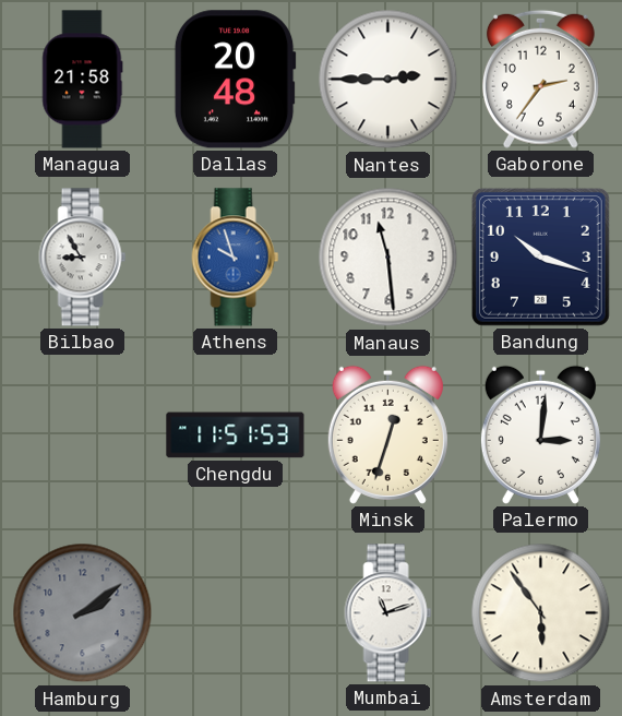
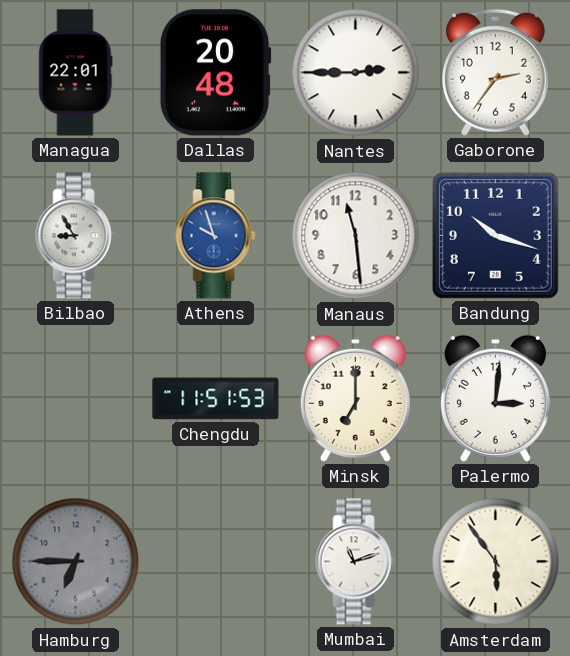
Managua: 21:58 -> 22:01 (76, 73)
Minsk: 12:33 -> 7:00 (355, 398)
Hamburg: 2:09 -> 6:45 (76, 562)
